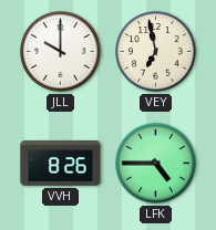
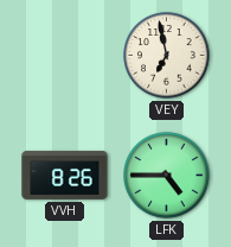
JLL: 10:00 -> none (61, 52)
